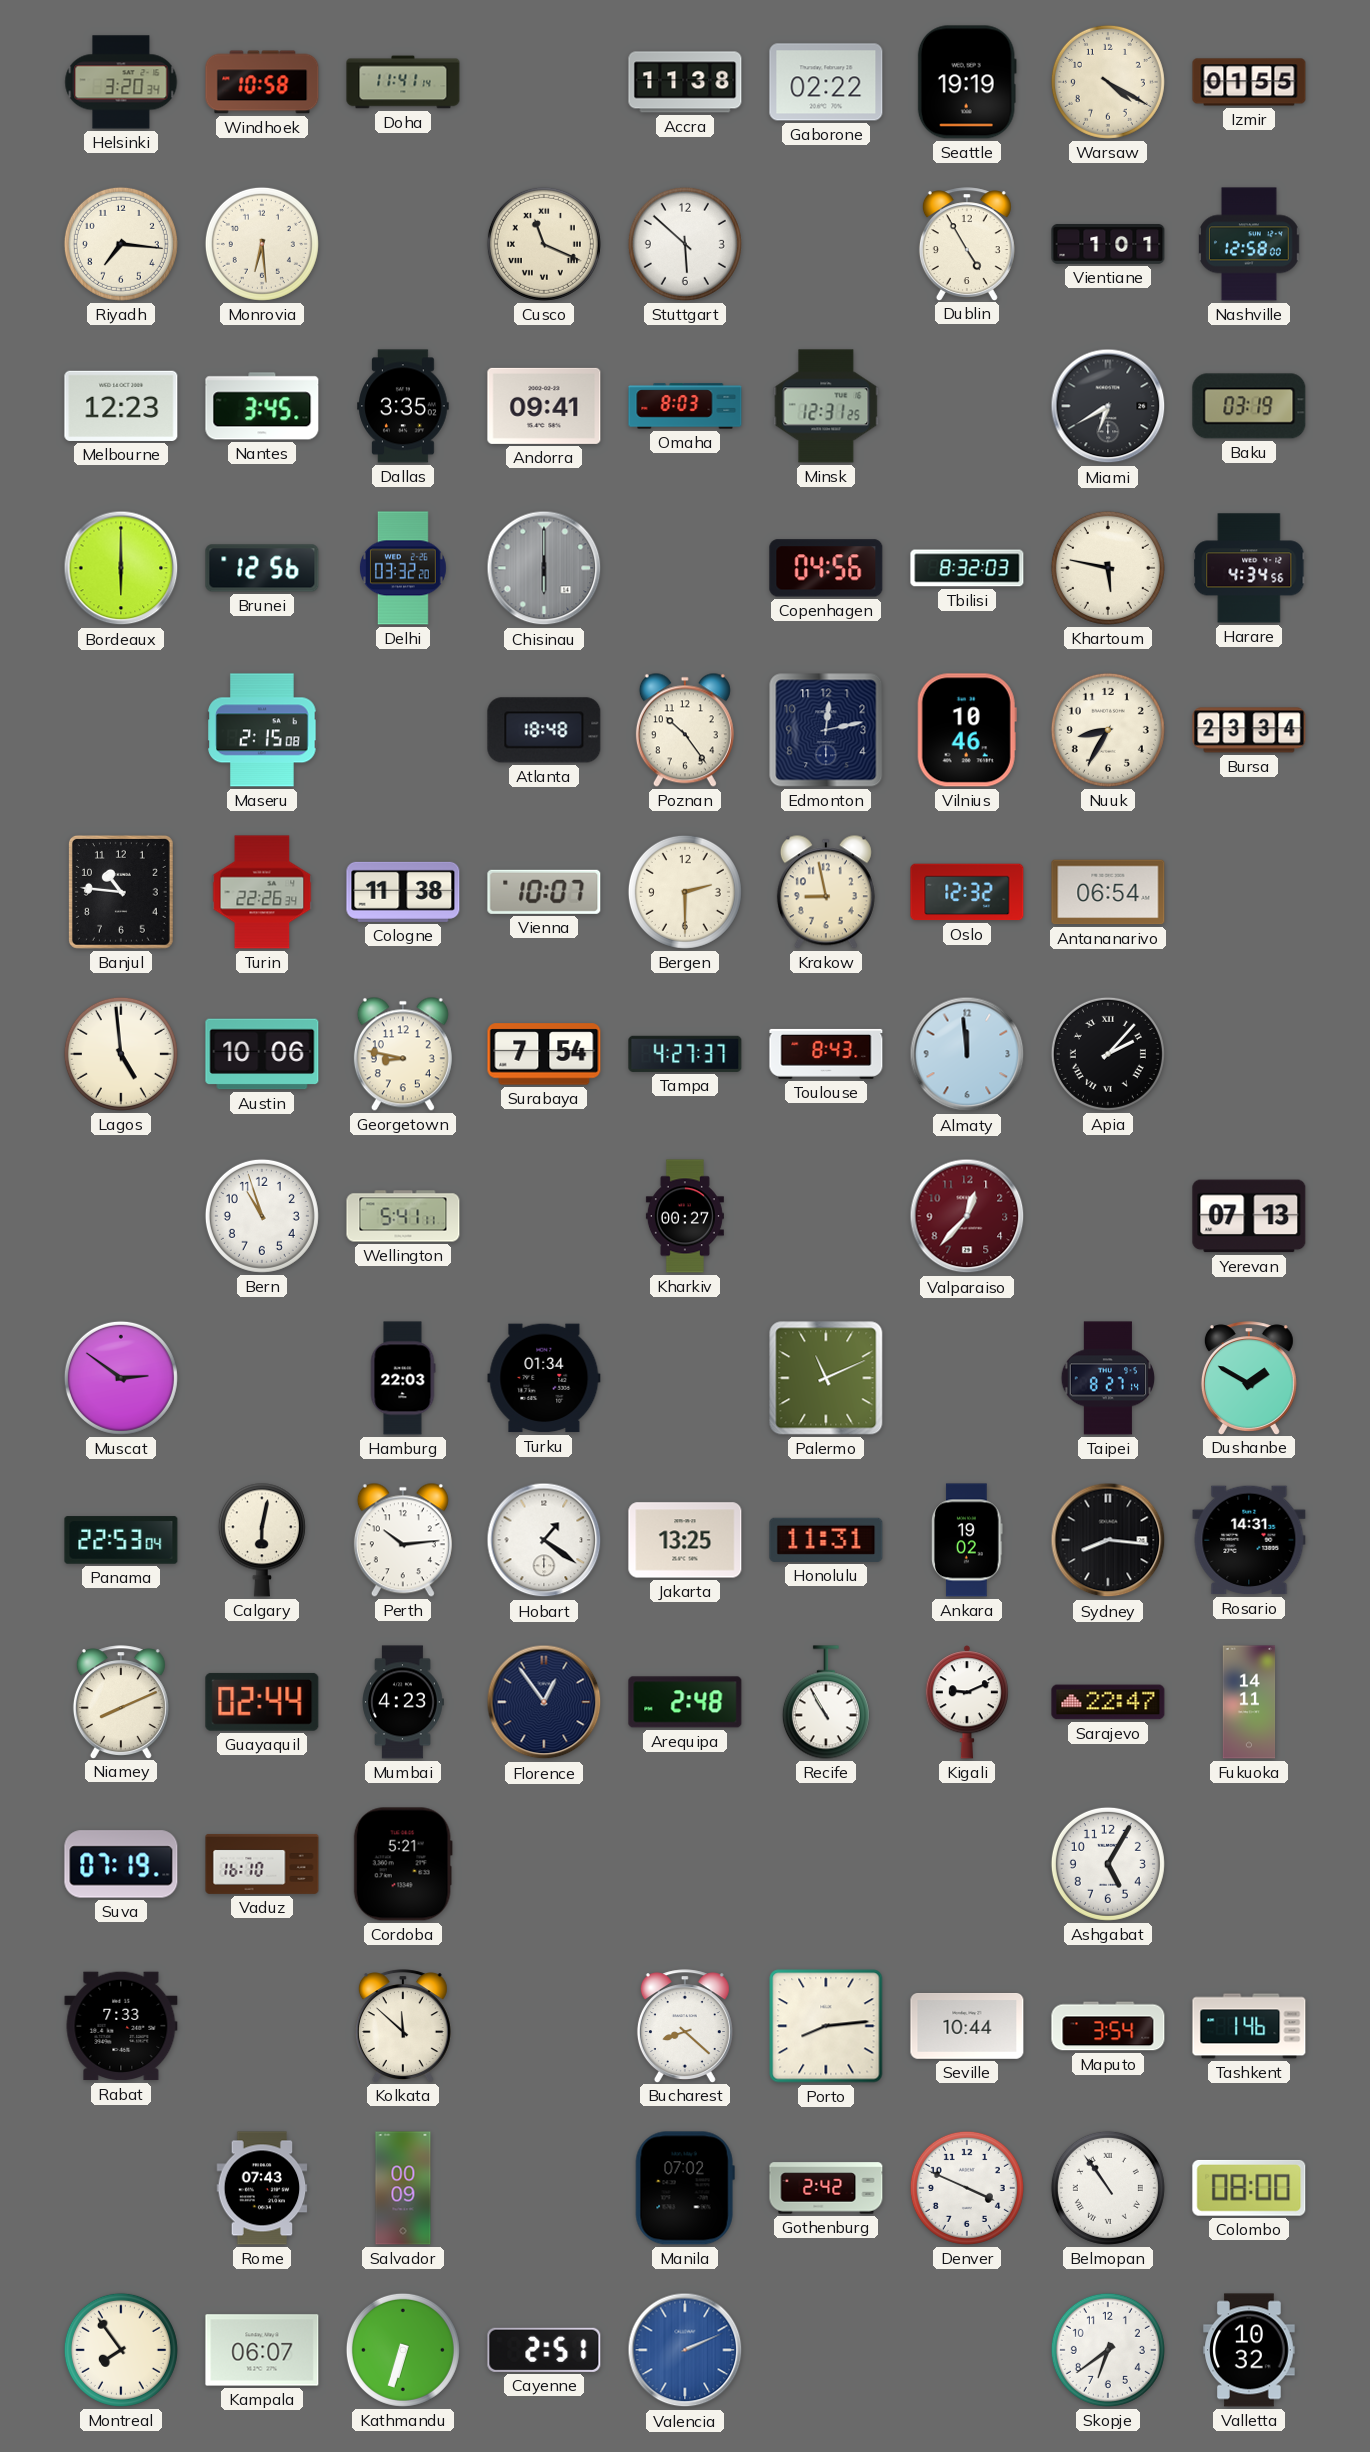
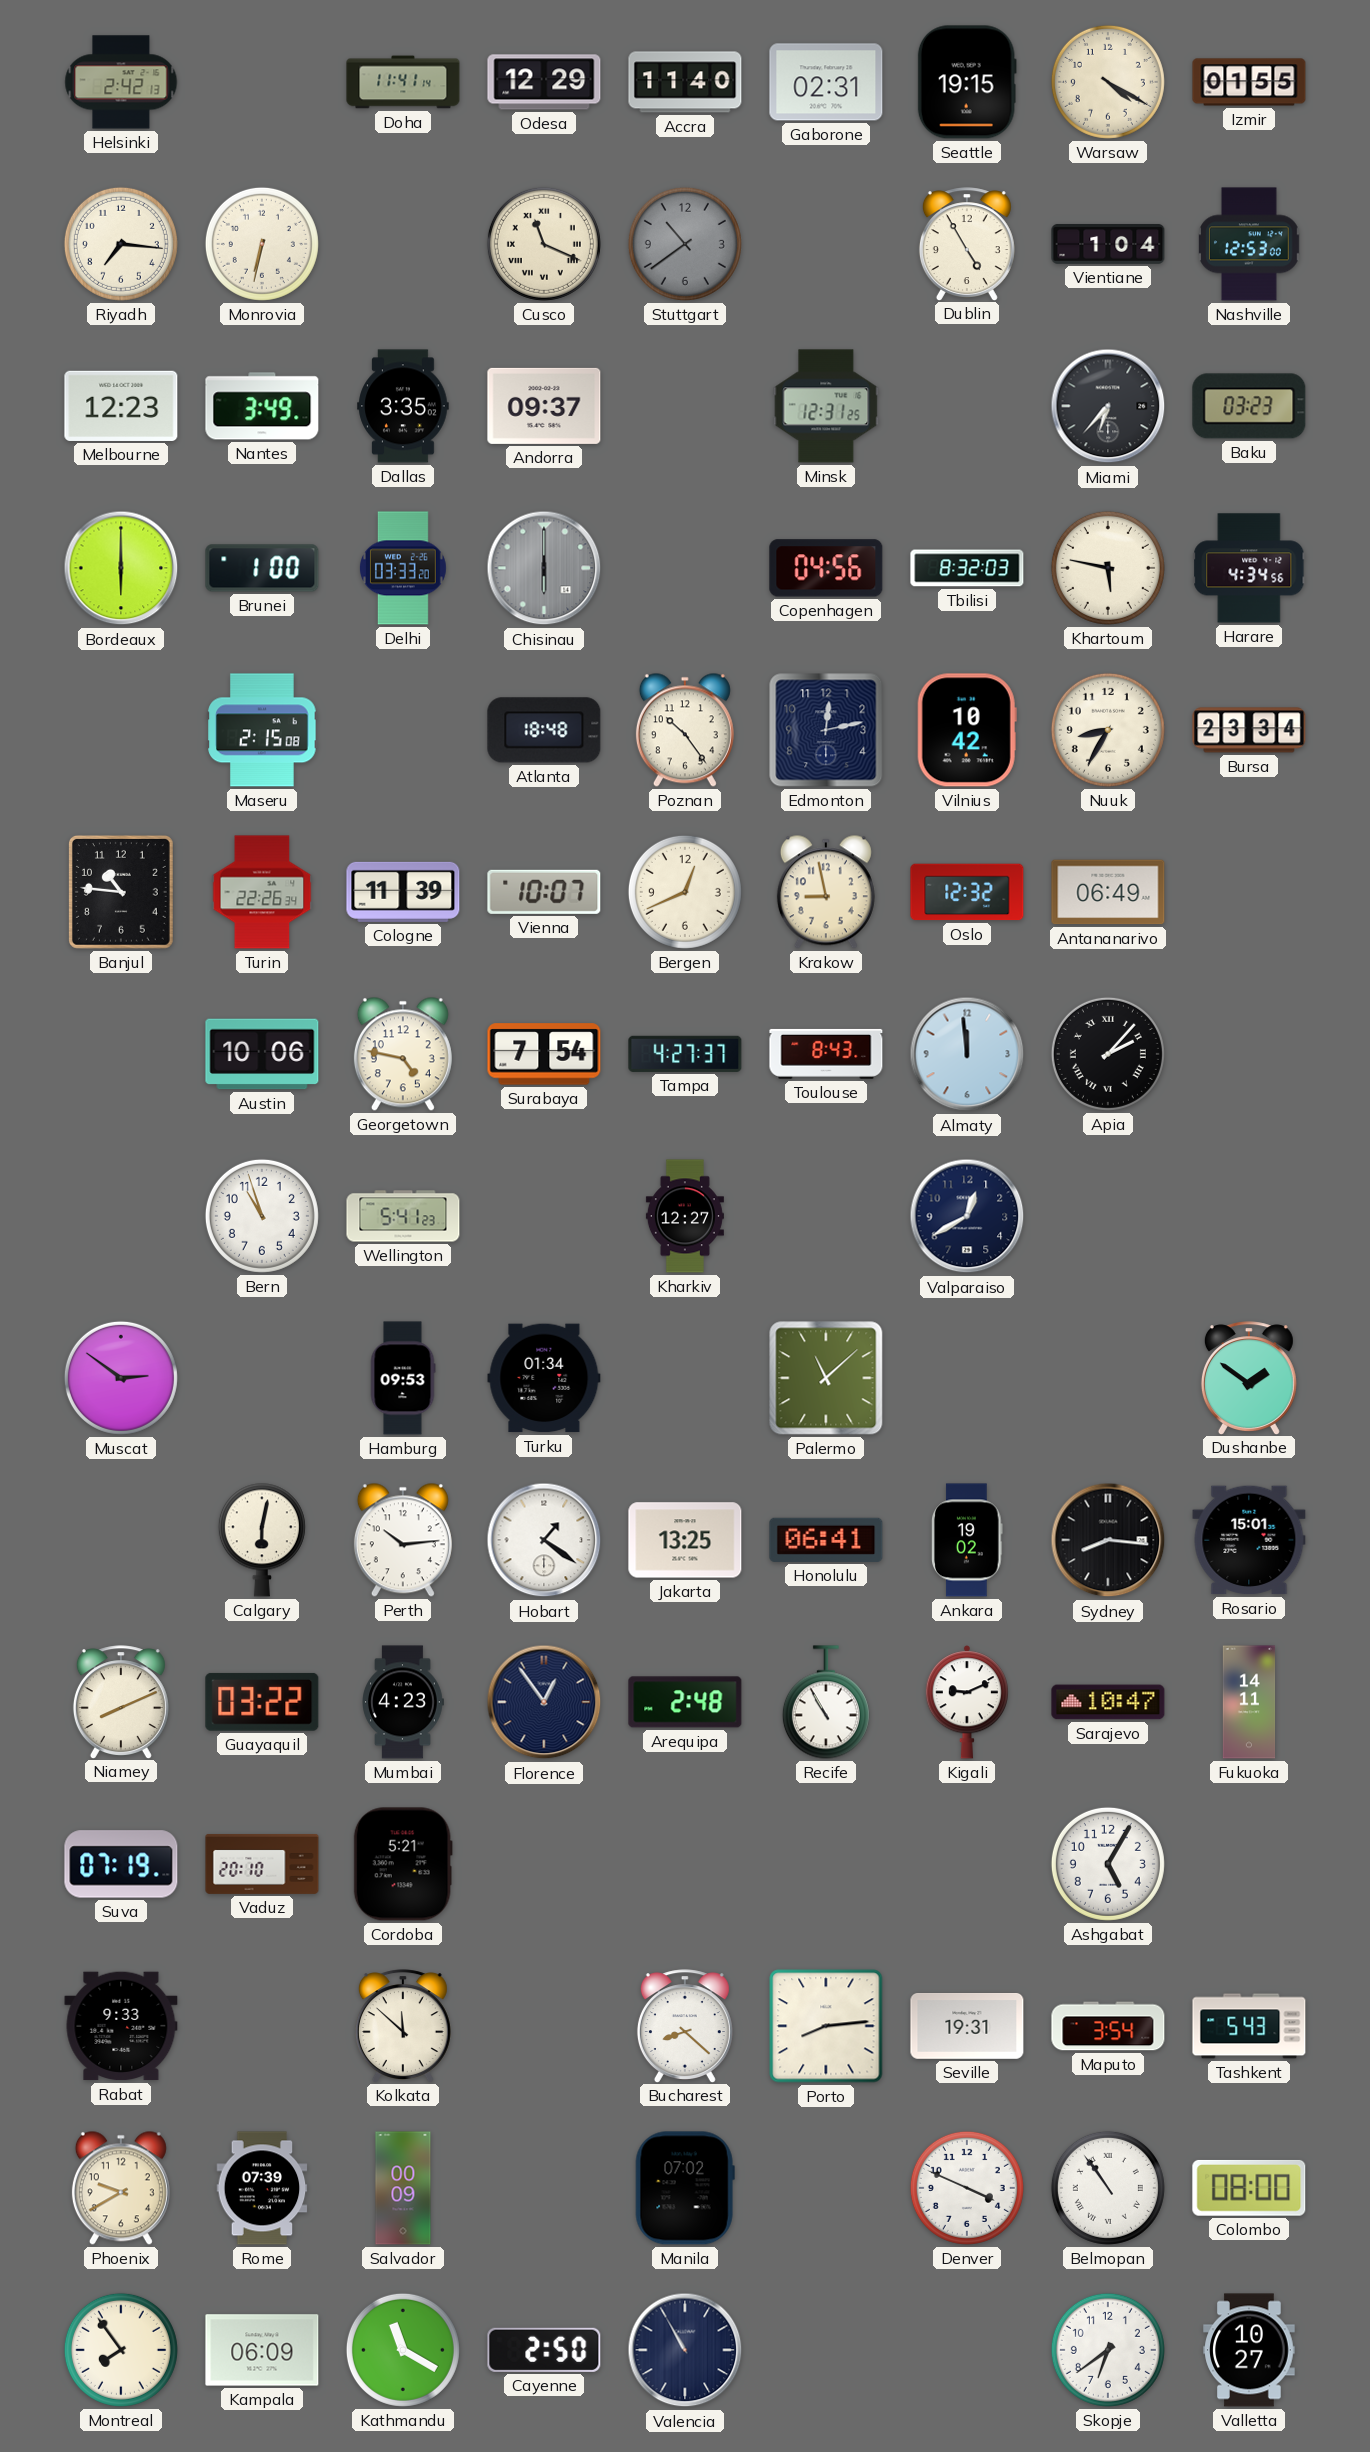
Helsinki: 3:20 -> 2:42 (121, 82)
Windhoek: 10:58 -> none (262, 82)
Odesa: none -> 12:29 (544, 82)
Accra: 11:38 -> 11:40 (685, 82)
Gaborone: 02:22 -> 02:31 (826, 82)
Seattle: 19:19 -> 19:15 (967, 82)
Monrovia: 6:29 -> 6:32 (262, 244)
Stuttgart: 5:52 -> 10:39 (685, 244)
Stuttgart dial: white -> grey (685, 244)
Vientiane: 1:01 -> 1:04 (1108, 244)
Nashville: 12:58 -> 12:53 (1250, 244)
Nantes: 3:45 -> 3:49 (262, 406)
Andorra: 09:41 -> 09:37 (544, 406)
Omaha: 8:03 -> none (685, 406)
Miami: 6:40 -> 6:37 (1108, 406)
Baku: 03:19 -> 03:23 (1249, 406)
Brunei: 12:56 -> 1:00 (262, 568)
Delhi: 03:32 -> 03:33 (403, 568)
Vilnius: 10:46 -> 10:42 (967, 730)
Cologne: 11:38 -> 11:39 (403, 892)
Bergen: 2:30 -> 12:41 (685, 892)
Antananarivo: 06:54 -> 06:49 (1108, 892)
Lagos: 4:59 -> none (121, 1054)
Georgetown: 8:47 -> 4:47 (403, 1054)
Wellington: 5:41:11 -> 5:41:23 (403, 1216)
Kharkiv: 00:27 -> 12:27 (685, 1216)
Valparaiso: 12:37 -> 12:40 (967, 1216)
Valparaiso dial: burgundy -> navy (967, 1216)
Yerevan: 07:13 -> none (1249, 1216)
Hamburg: 22:03 -> 09:53 (403, 1378)
Palermo: 11:11 -> 11:08 (826, 1378)
Taipei: 8:27 -> none (1108, 1378)
Dushanbe: 1:50 -> 1:51 (1249, 1378)
Panama: 22:53 -> none (121, 1540)
Honolulu: 11:31 -> 06:41 (826, 1540)
Rosario: 14:31 -> 15:01 (1249, 1540)
Guayaquil: 02:44 -> 03:22 (262, 1702)
Sarajevo: 22:47 -> 10:47 (1108, 1702)
Vaduz: 16:10 -> 20:10 (262, 1864)
Rabat: 7:33 -> 9:33 (121, 2026)
Seville: 10:44 -> 19:31 (967, 2027)
Tashkent: 1:46 -> 5:43 (1249, 2026)
Phoenix: none -> 9:40 (121, 2188)
Rome: 07:43 -> 07:39 (262, 2188)
Gothenburg: 2:42 -> none (826, 2188)
Kampala: 06:07 -> 06:09 (262, 2350)
Kathmandu: 6:33 -> 11:20 (403, 2350)
Cayenne: 2:51 -> 2:50 (544, 2350)
Valencia: 2:11 -> 10:55 (685, 2350)
Valencia dial: blue -> navy (685, 2350)
Valletta: 10:32 -> 10:27 (1249, 2350)
